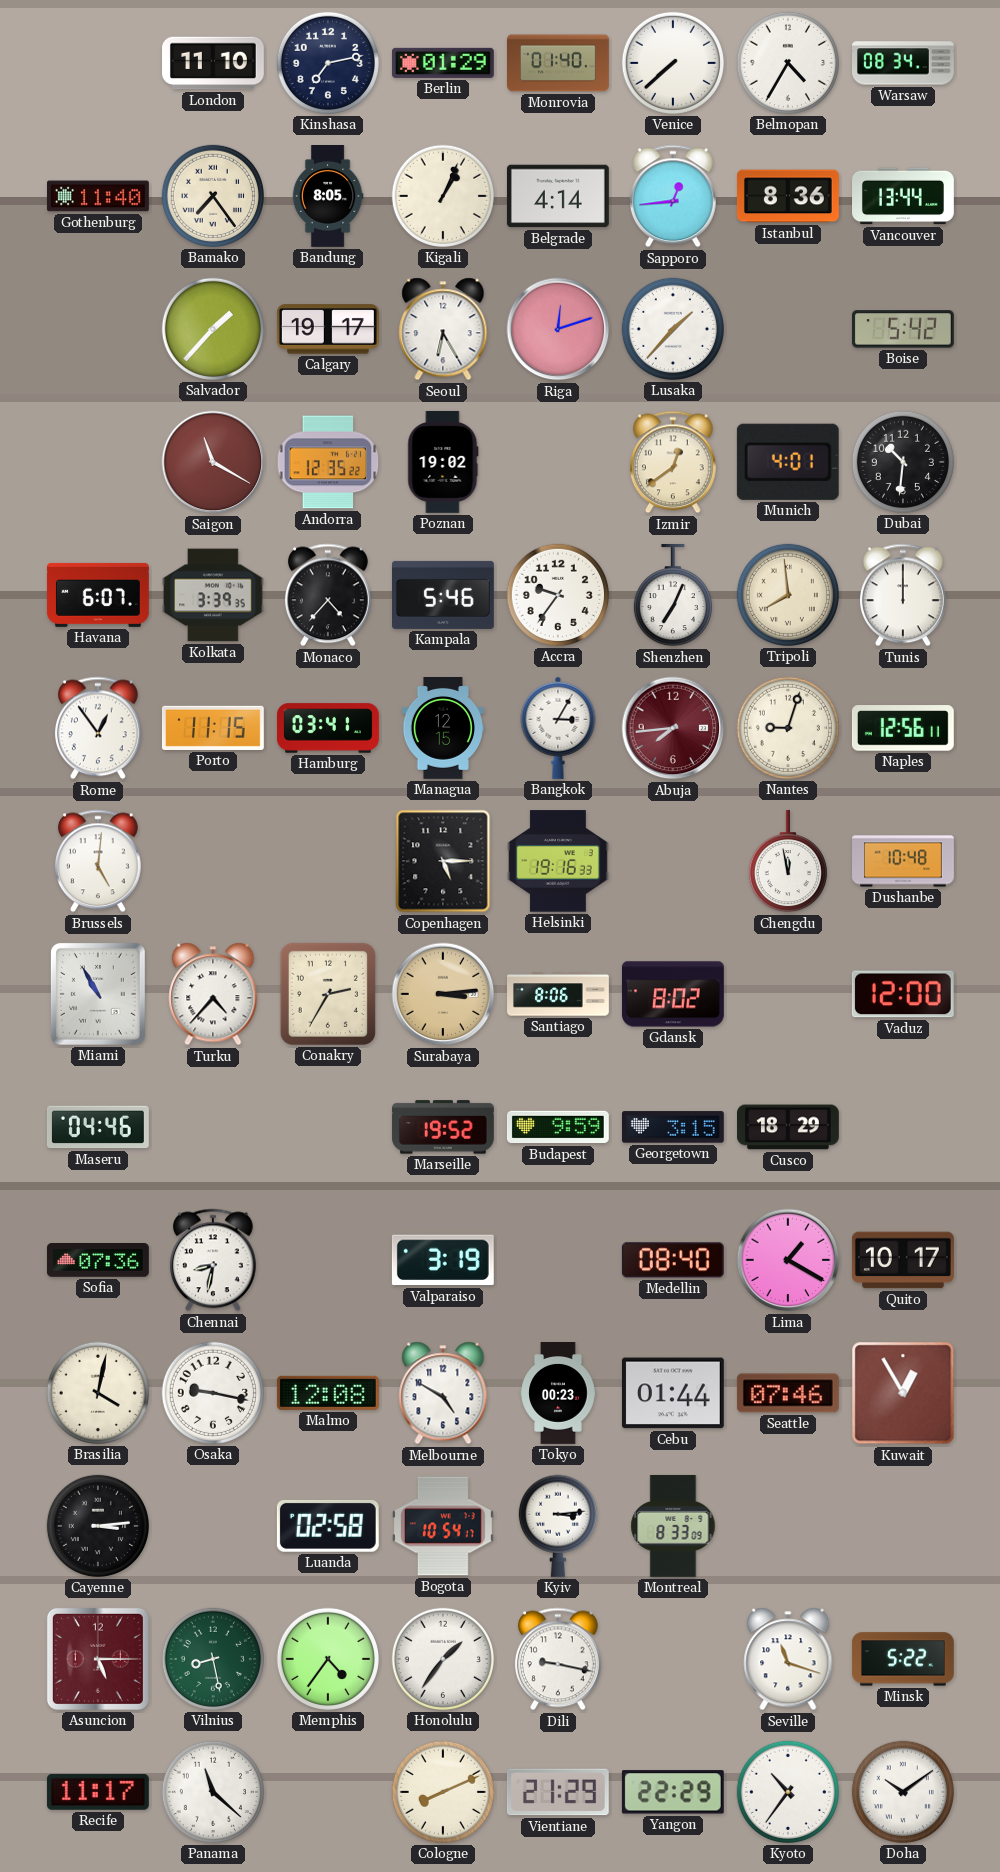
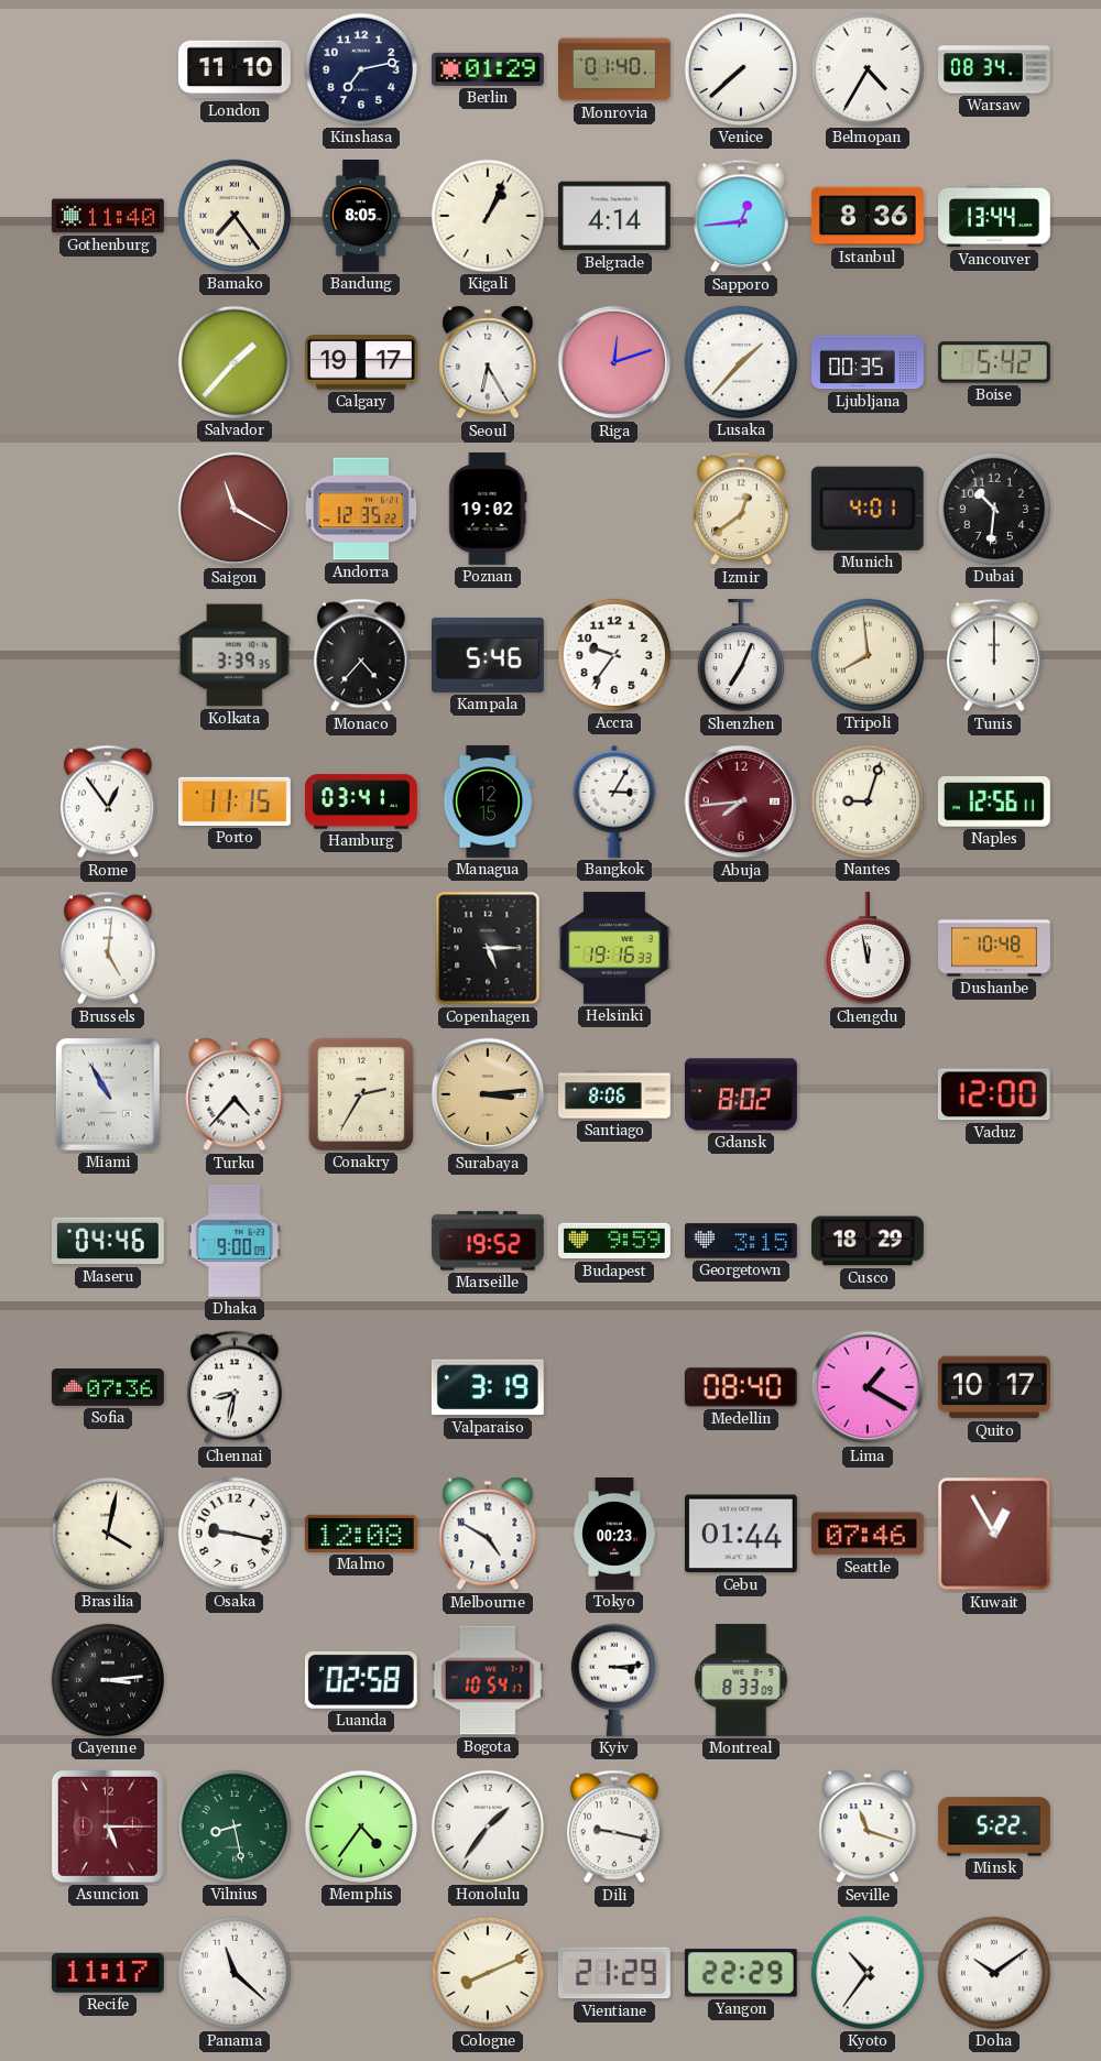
Ljubljana: none -> 00:35 (869, 362)
Havana: 6:07 -> none (98, 595)
Dhaka: none -> 9:00 (235, 1241)
